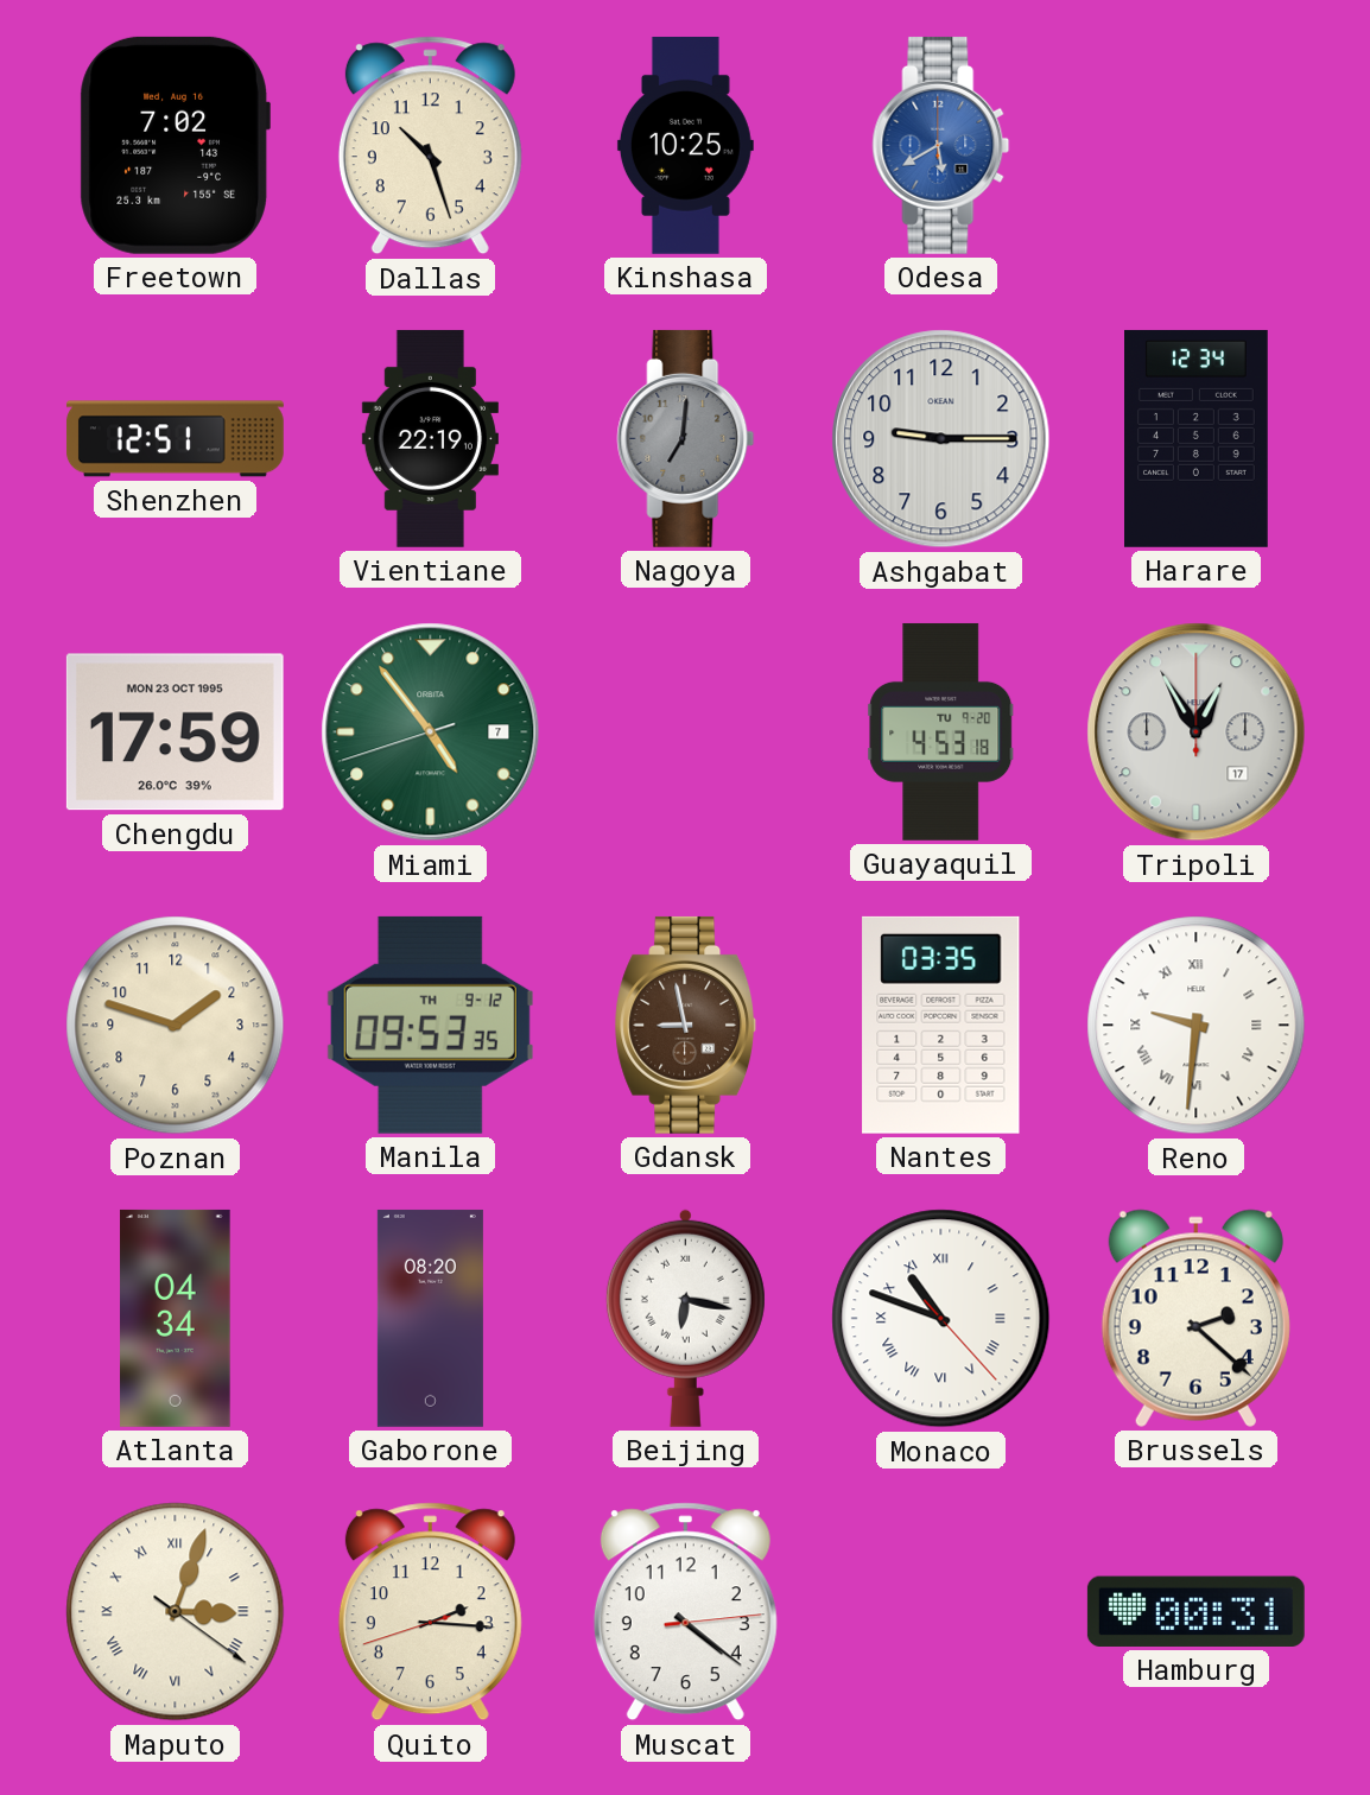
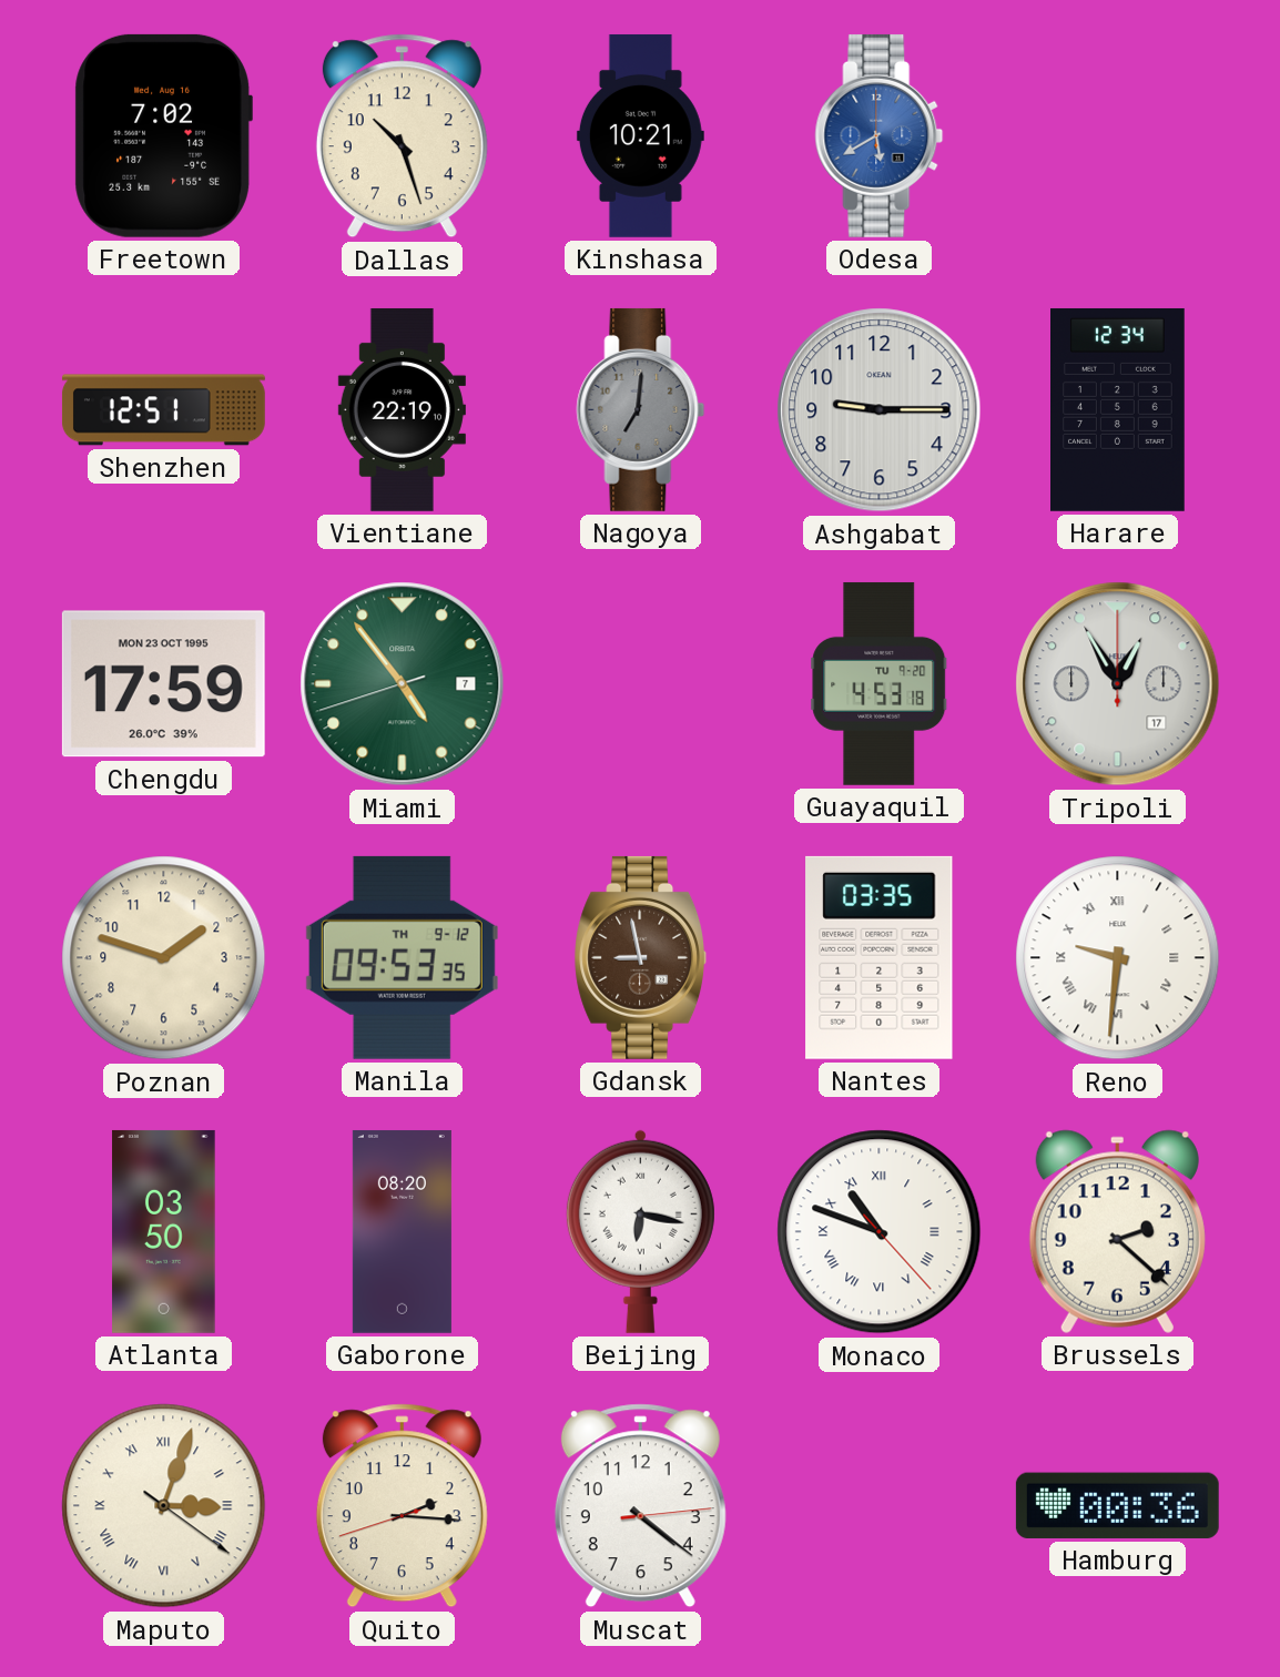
Kinshasa: 10:25 -> 10:21 (640, 135)
Atlanta: 04:34 -> 03:50 (164, 1231)
Hamburg: 00:31 -> 00:36 (1117, 1505)
